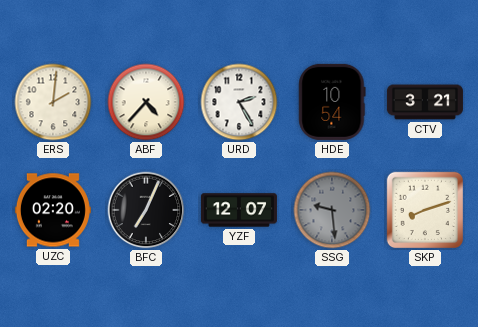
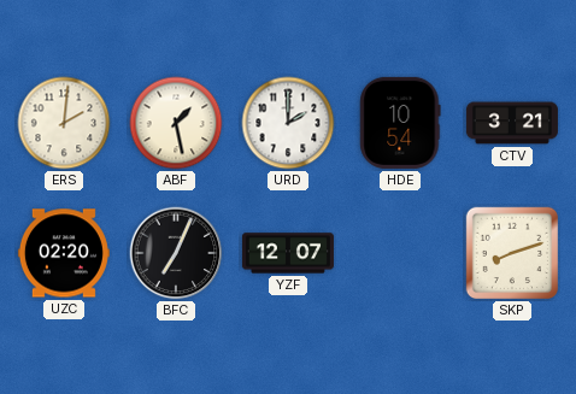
ABF: 4:37 -> 1:28 (176, 123)
URD: 2:25 -> 2:00 (288, 123)
SSG: 9:29 -> none (332, 210)
